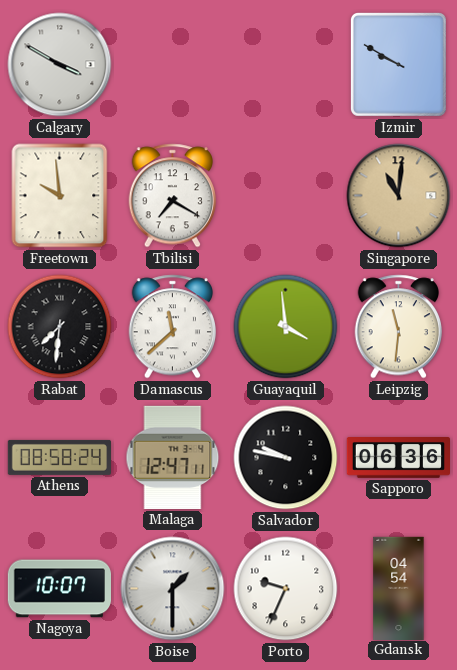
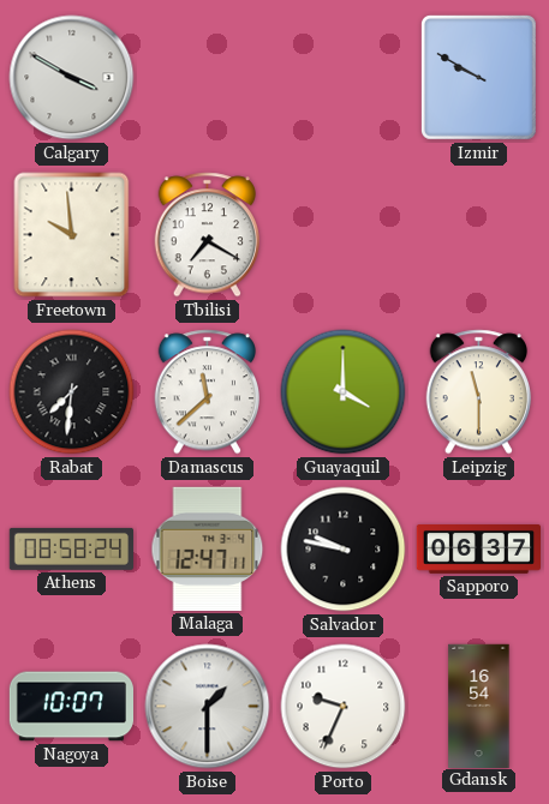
Singapore: 11:01 -> none (399, 196)
Guayaquil: 3:59 -> 4:00 (344, 392)
Leipzig: 11:31 -> 11:30 (478, 392)
Sapporo: 06:36 -> 06:37 (478, 550)
Gdansk: 04:54 -> 16:54 (479, 706)
